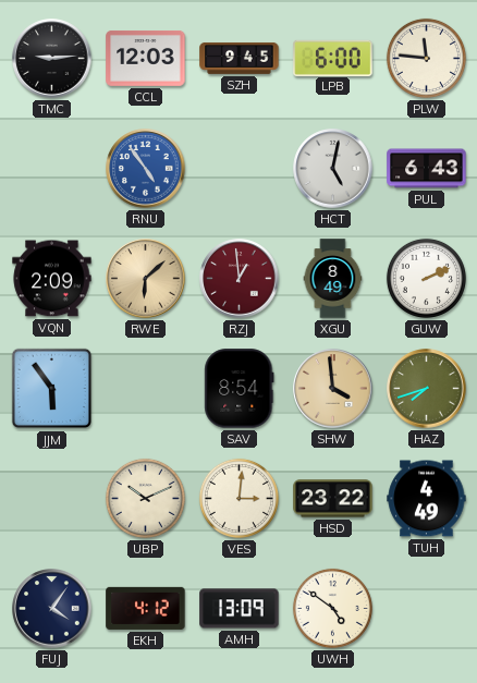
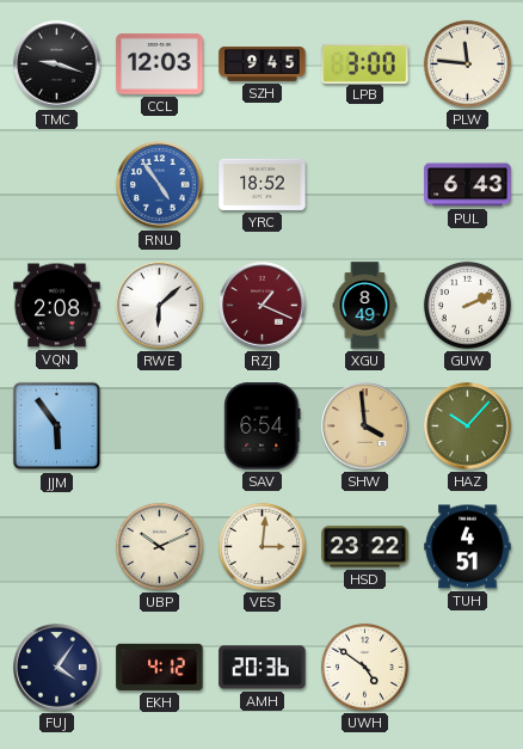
TMC: 9:14 -> 9:18 (57, 65)
LPB: 6:00 -> 3:00 (365, 63)
YRC: none -> 18:52 (263, 184)
HCT: 5:02 -> none (333, 169)
VQN: 2:09 -> 2:08 (57, 306)
RWE dial: champagne -> white (160, 306)
RZJ: 12:59 -> 1:19 (263, 306)
SAV: 8:54 -> 6:54 (263, 426)
HAZ: 7:42 -> 10:07 (468, 426)
TUH: 4:49 -> 4:51 (468, 547)
AMH: 13:09 -> 20:36 (263, 668)
